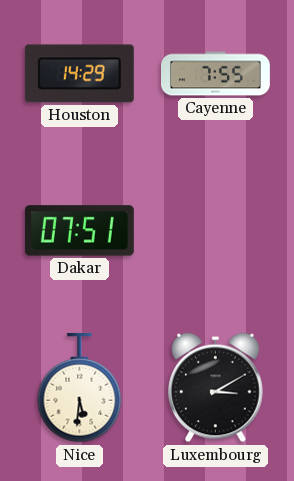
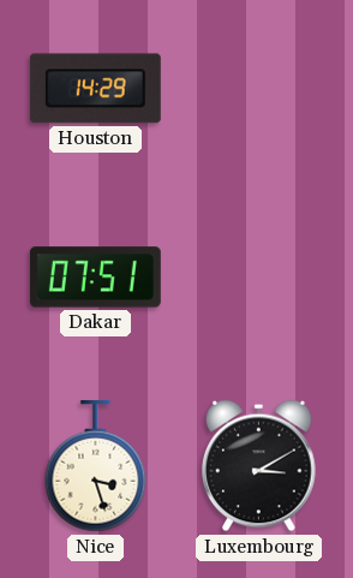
Cayenne: 7:55 -> none (216, 74)
Nice: 5:31 -> 3:27 (96, 466)
